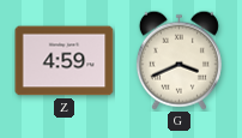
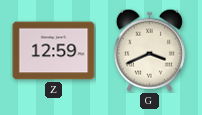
Z: 4:59 -> 12:59 (54, 51)
